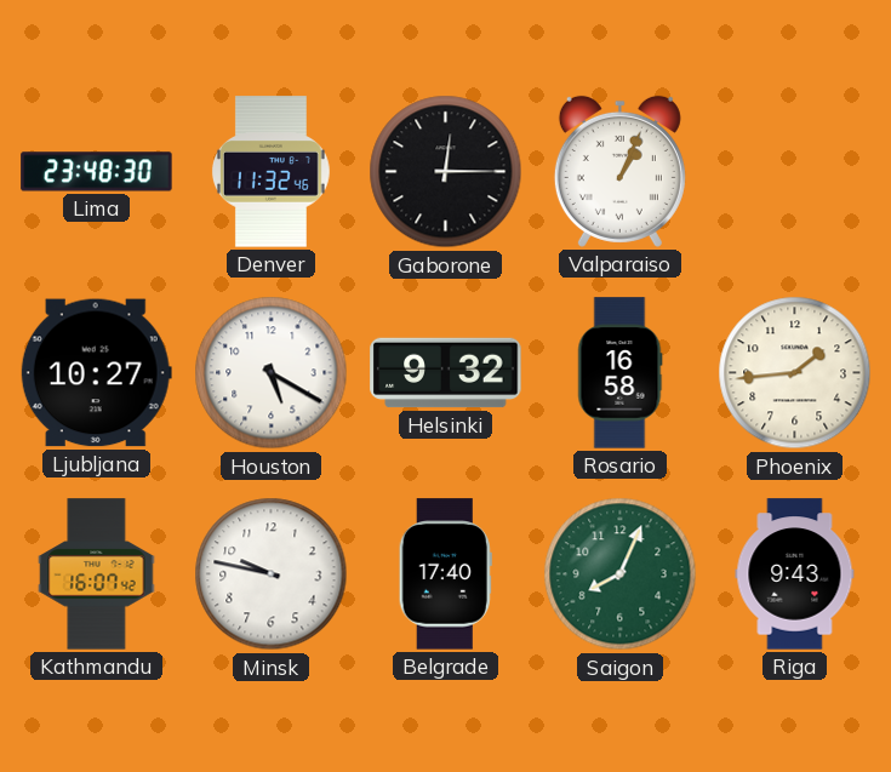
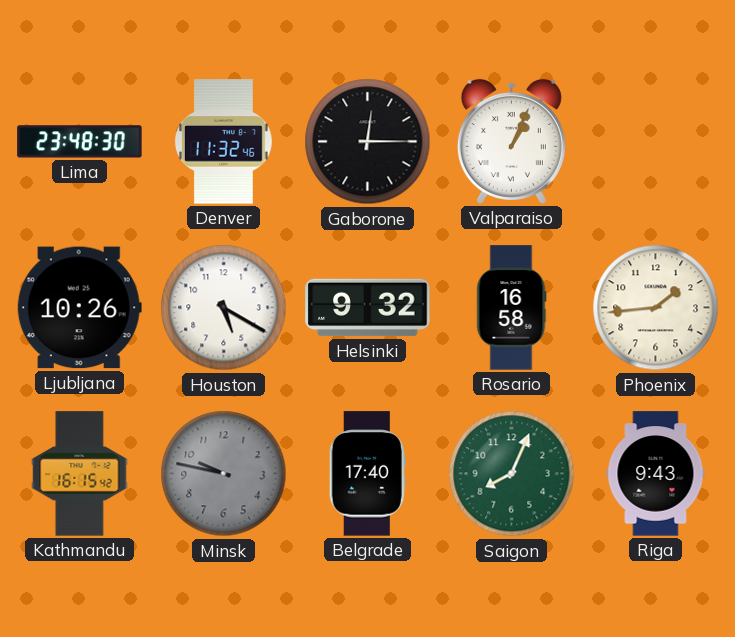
Ljubljana: 10:27 -> 10:26 (79, 308)
Kathmandu: 16:07 -> 16:15 (80, 474)
Minsk dial: white -> grey (224, 474)
